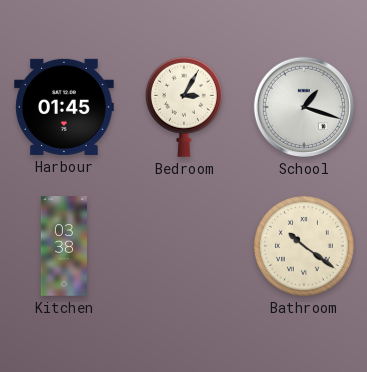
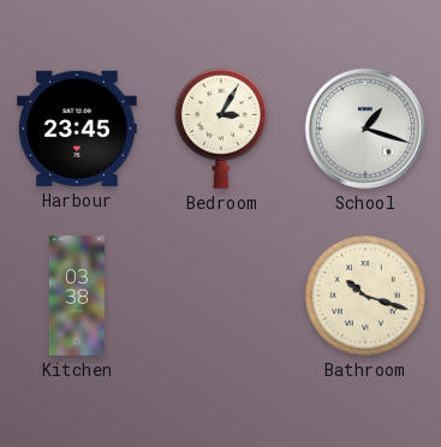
Harbour: 01:45 -> 23:45 (77, 129)
Bathroom: 10:21 -> 10:18 (365, 296)
